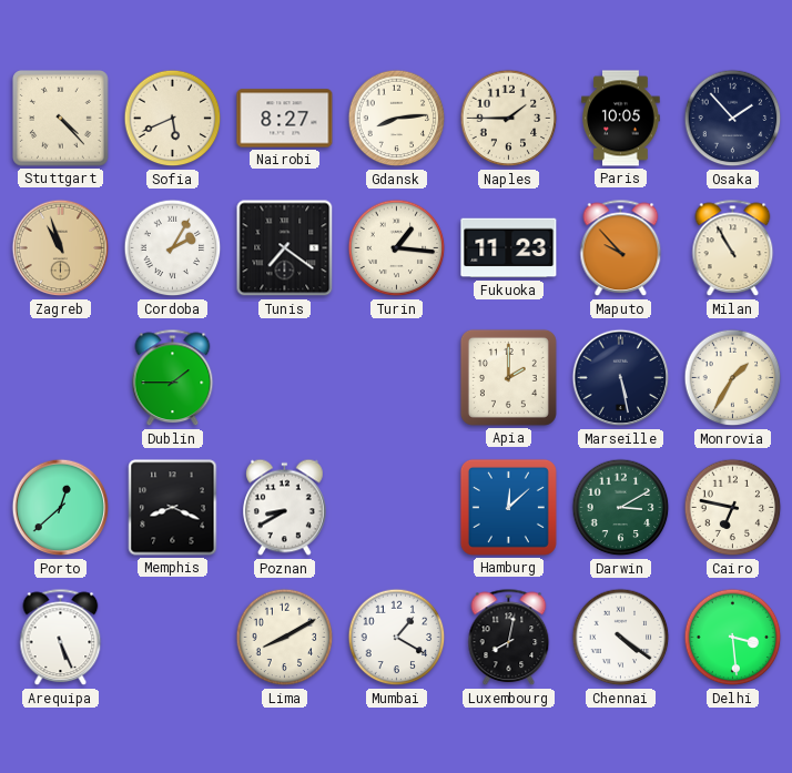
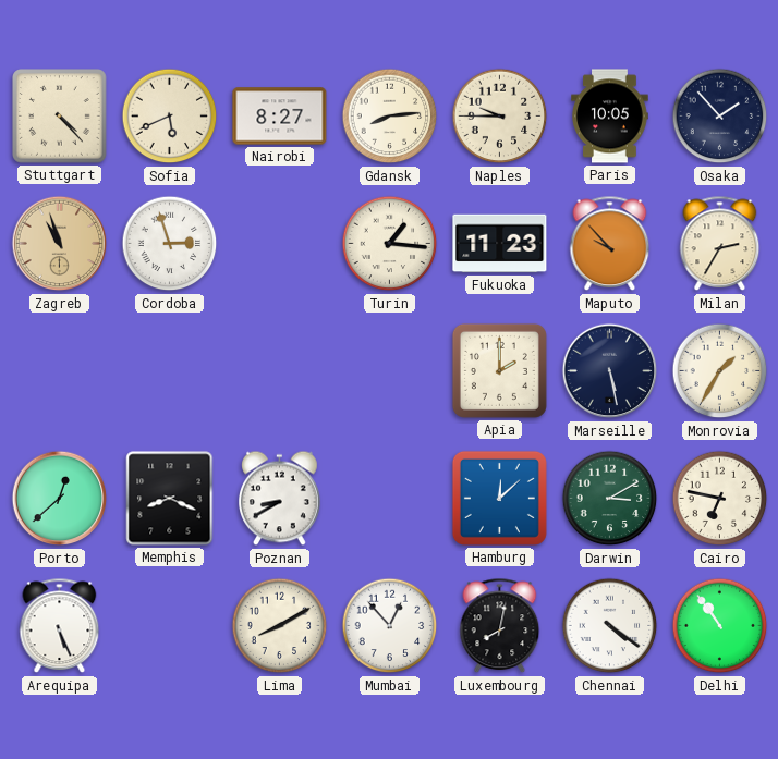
Naples: 1:45 -> 9:45 (500, 117)
Cordoba: 2:05 -> 2:57 (170, 244)
Tunis: 7:21 -> none (285, 248)
Milan: 10:55 -> 2:35 (720, 244)
Dublin: 1:45 -> none (173, 378)
Mumbai: 1:20 -> 12:53 (390, 626)
Delhi: 3:29 -> 10:54 (720, 626)
